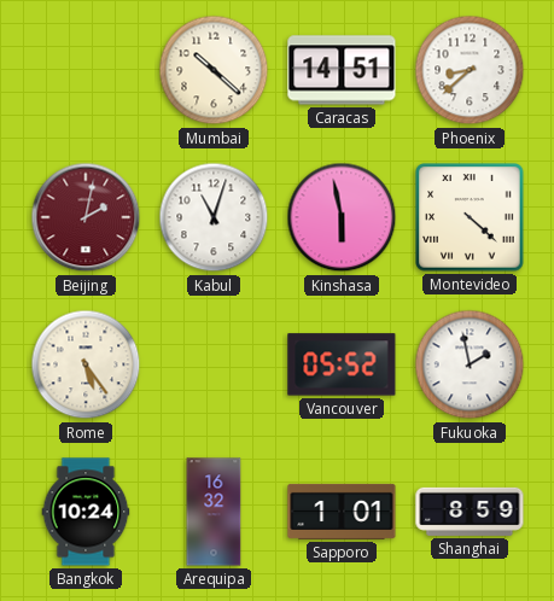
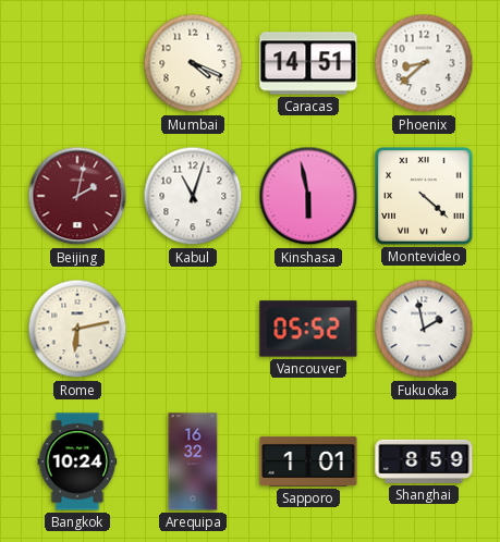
Mumbai: 10:22 -> 4:19 (193, 63)
Rome: 5:24 -> 6:13 (77, 329)
